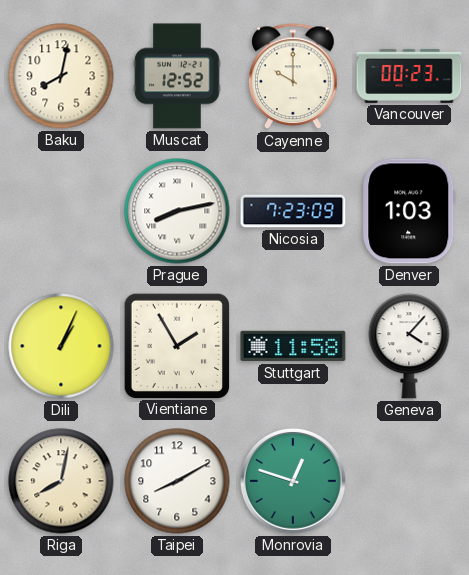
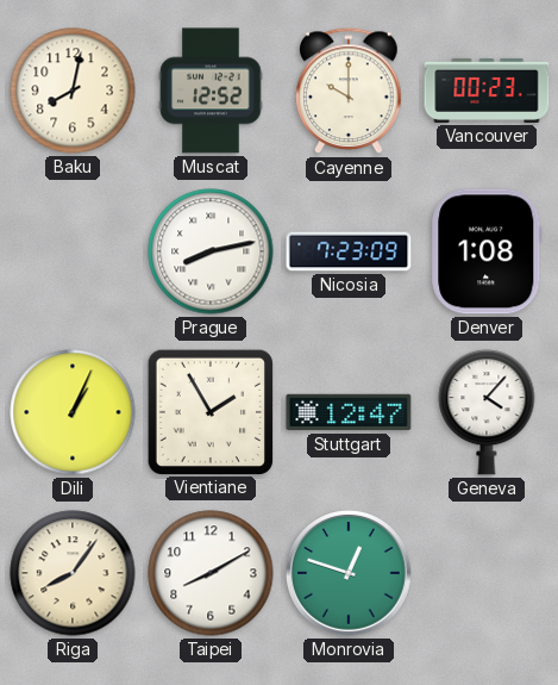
Denver: 1:03 -> 1:08 (487, 251)
Stuttgart: 11:58 -> 12:47 (349, 412)
Riga: 8:02 -> 8:06 (73, 573)
